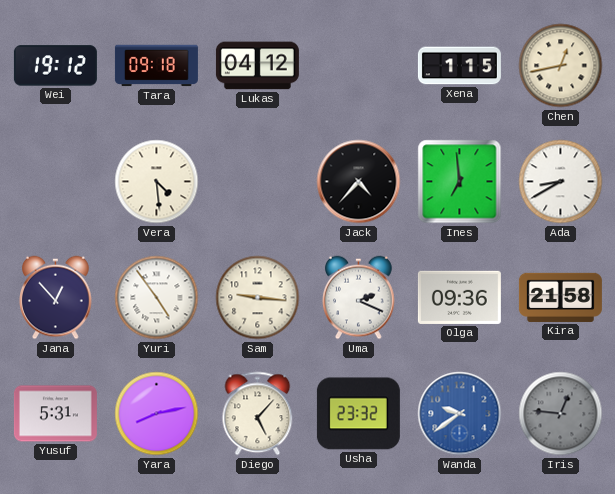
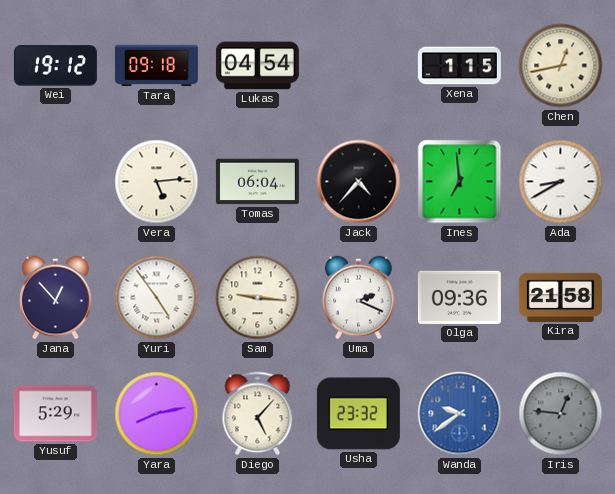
Lukas: 04:12 -> 04:54 (257, 66)
Vera: 4:29 -> 5:14 (157, 182)
Tomas: none -> 06:04 (257, 182)
Yusuf: 5:31 -> 5:29 (55, 414)
